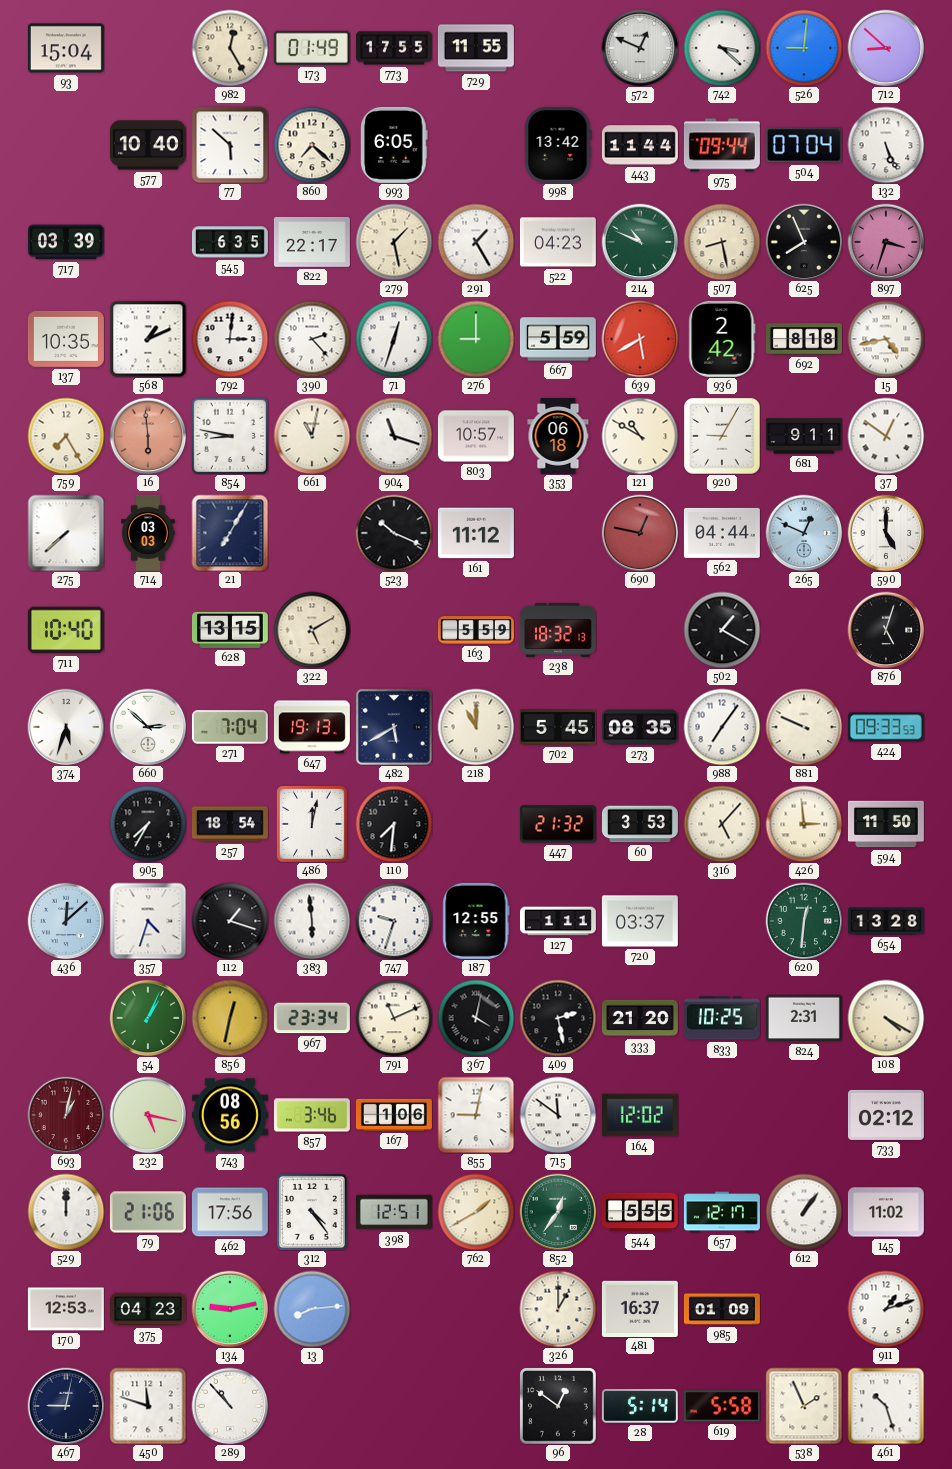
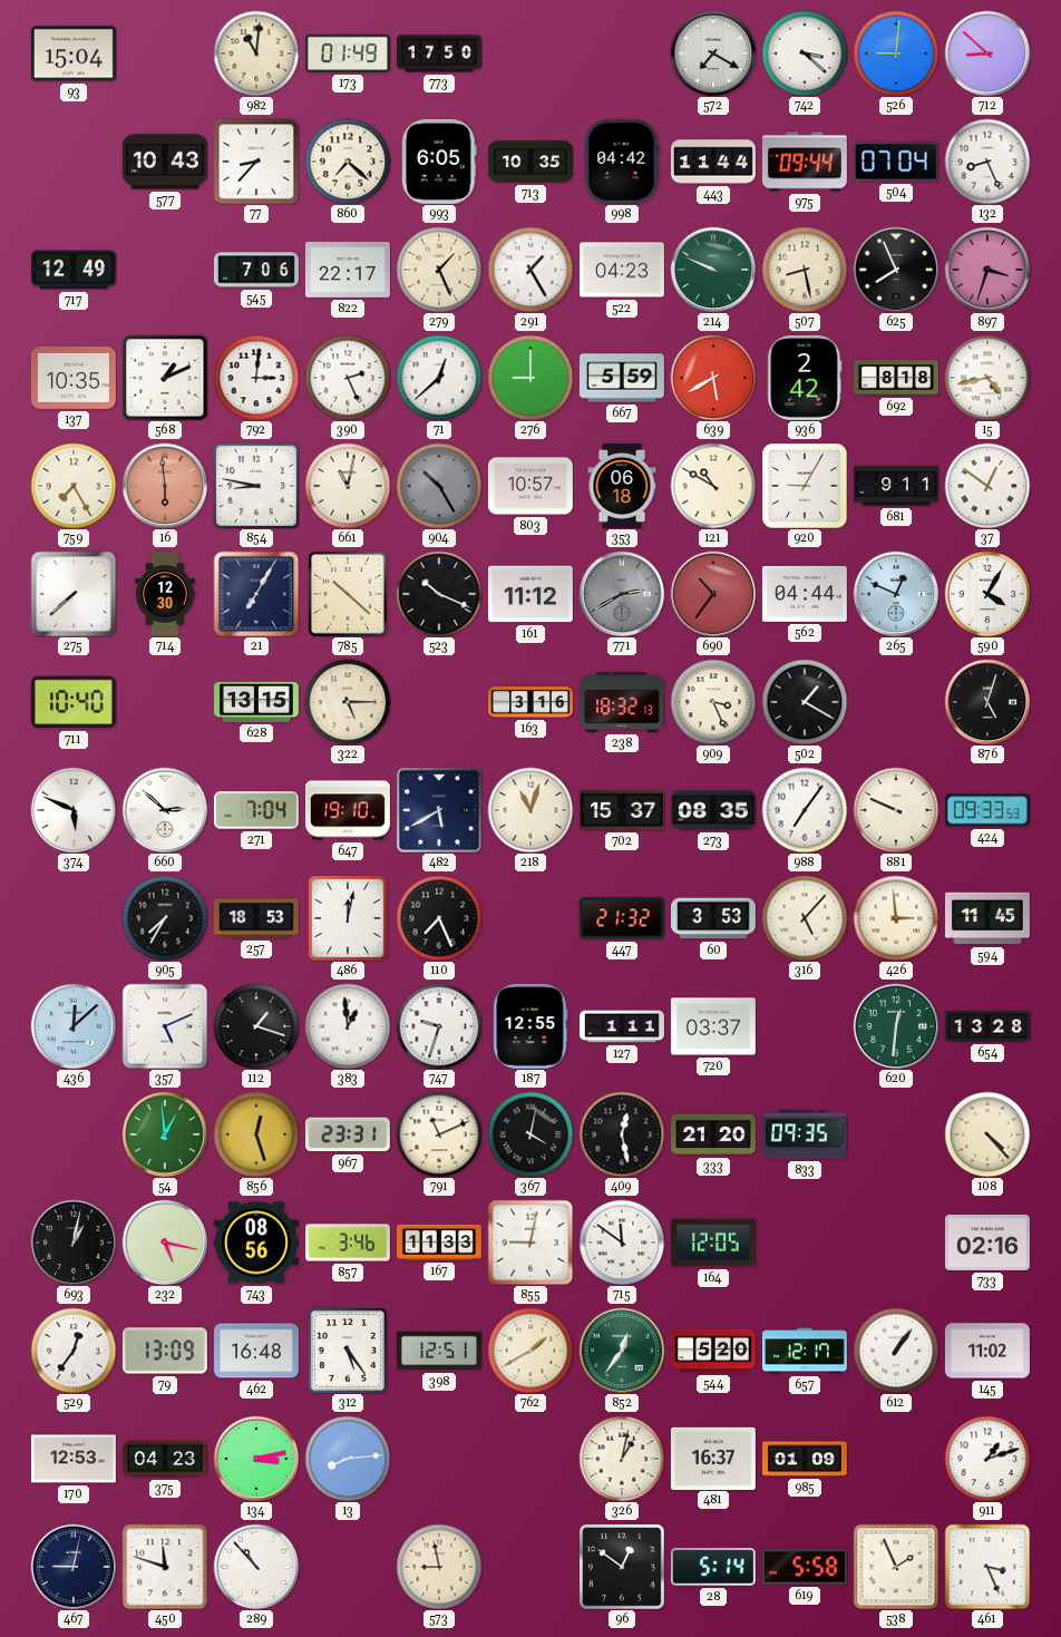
982: 12:25 -> 11:01 (256, 53)
773: 17:55 -> 17:50 (439, 53)
729: 11:55 -> none (476, 48)
572: 12:49 -> 7:20 (713, 53)
577: 10:40 -> 10:43 (165, 162)
77: 5:52 -> 8:37 (256, 162)
713: none -> 10:35 (530, 162)
998: 13:42 -> 04:42 (622, 162)
132: 5:26 -> 8:26 (987, 162)
717: 03:39 -> 12:49 (74, 270)
545: 6:35 -> 7:06 (256, 270)
279: 1:28 -> 1:26 (439, 270)
214: 10:49 -> 9:49 (713, 270)
390: 2:23 -> 2:26 (348, 378)
71: 12:33 -> 12:38 (439, 378)
904: 11:18 -> 10:25 (439, 486)
904 dial: white -> grey (439, 486)
714: 03:03 -> 12:30 (166, 594)
785: none -> 10:22 (348, 594)
771: none -> 2:40 (622, 594)
690: 12:47 -> 10:36 (713, 594)
590: 5:00 -> 4:05 (987, 594)
322: 5:10 -> 5:15 (348, 702)
163: 5:59 -> 3:16 (532, 702)
909: none -> 3:26 (713, 702)
374: 5:33 -> 5:49 (74, 810)
647: 19:13 -> 19:10 (348, 810)
218: 11:00 -> 11:03 (530, 810)
702: 5:45 -> 15:37 (622, 810)
257: 18:54 -> 18:53 (256, 918)
110: 7:31 -> 7:26 (439, 918)
594: 11:50 -> 11:45 (987, 918)
357: 4:33 -> 5:11 (165, 1026)
383: 5:59 -> 12:59 (348, 1026)
54: 1:04 -> 12:59 (165, 1134)
856: 12:32 -> 12:27 (256, 1134)
967: 23:34 -> 23:31 (348, 1134)
409: 2:28 -> 12:28 (622, 1134)
833: 10:25 -> 09:35 (805, 1134)
824: 2:31 -> none (804, 1018)
108: 4:20 -> 4:23 (987, 1134)
693 dial: burgundy -> black (74, 1243)
167: 1:06 -> 11:33 (439, 1243)
164: 12:02 -> 12:05 (713, 1243)
733: 02:12 -> 02:16 (987, 1243)
529: 12:00 -> 12:36 (74, 1351)
79: 21:06 -> 13:09 (165, 1351)
462: 17:56 -> 16:48 (256, 1351)
312: 4:24 -> 5:24 (348, 1351)
544: 5:55 -> 5:20 (713, 1351)
134: 9:13 -> 3:13 (256, 1459)
326: 1:00 -> 1:02 (622, 1459)
573: none -> 8:58 (439, 1567)
461: 10:27 -> 3:26 (987, 1567)
